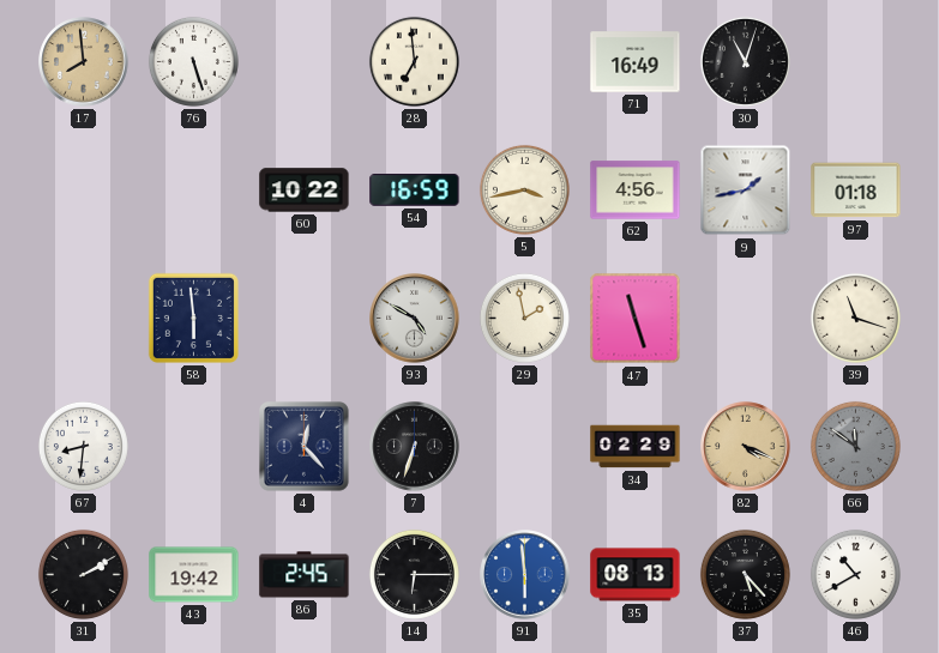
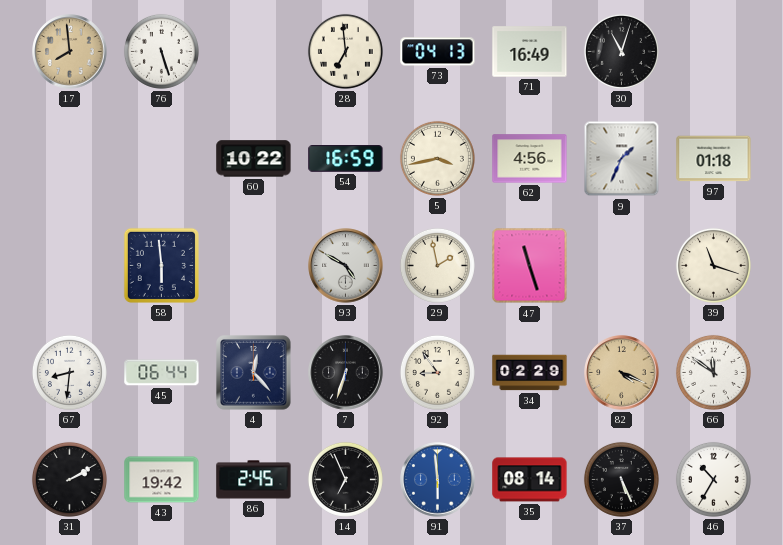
73: none -> 04:13 (438, 52)
9: 1:43 -> 1:34 (622, 159)
45: none -> 06:44 (162, 373)
92: none -> 8:54 (437, 372)
66 dial: grey -> white (713, 372)
14: 6:15 -> 6:56 (345, 479)
35: 08:13 -> 08:14 (530, 480)
37: 5:23 -> 5:26 (621, 479)
46: 10:40 -> 10:35 (713, 479)
